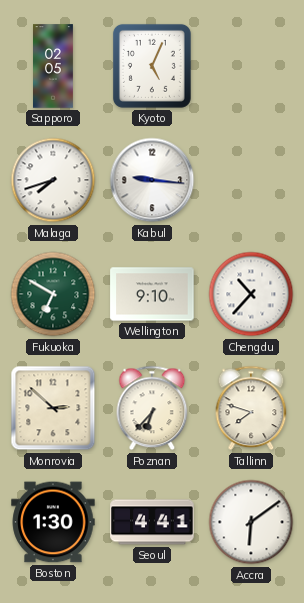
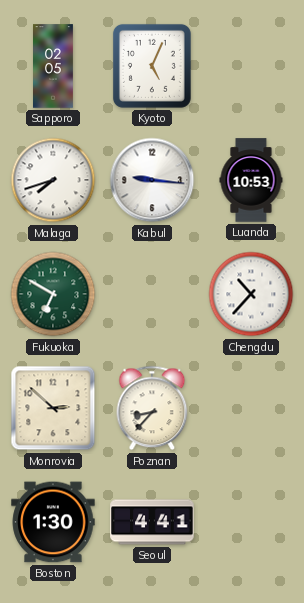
Luanda: none -> 10:53 (251, 180)
Wellington: 9:10 -> none (152, 294)
Poznan: 6:37 -> 8:37 (152, 408)
Tallinn: 7:48 -> none (251, 408)
Accra: 6:09 -> none (251, 522)
